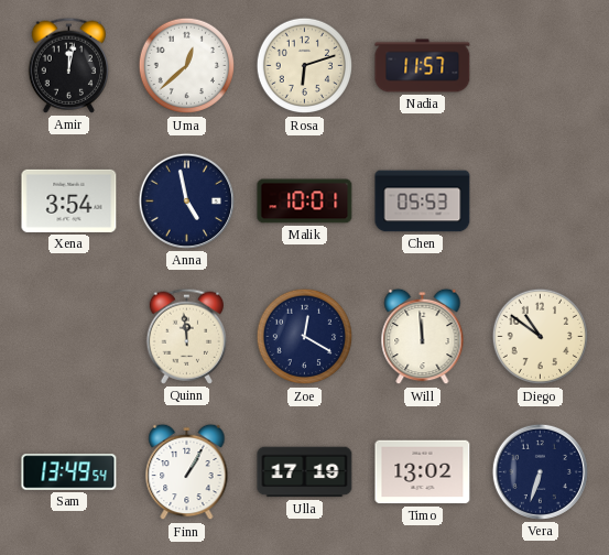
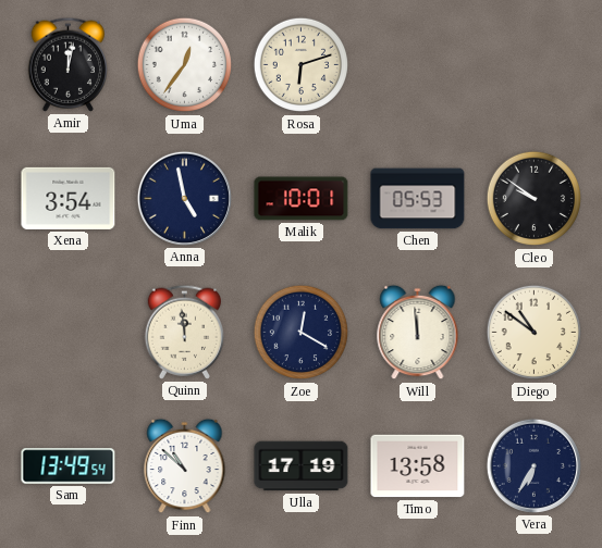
Uma: 12:38 -> 12:36 (185, 65)
Nadia: 11:57 -> none (423, 66)
Cleo: none -> 9:51 (535, 199)
Finn: 1:05 -> 10:52 (185, 466)
Timo: 13:02 -> 13:58 (418, 466)
Vera: 6:33 -> 6:35 (533, 465)
